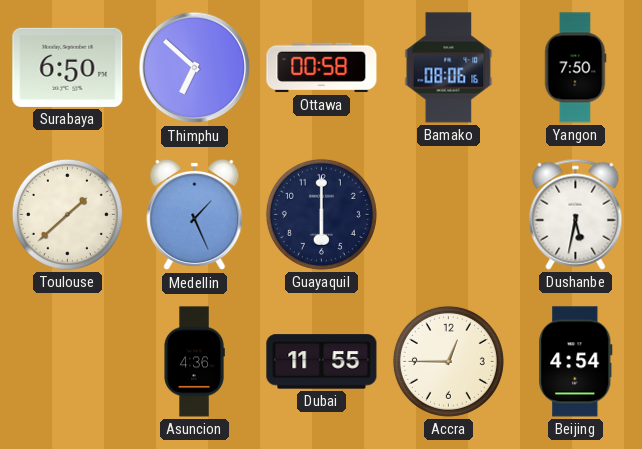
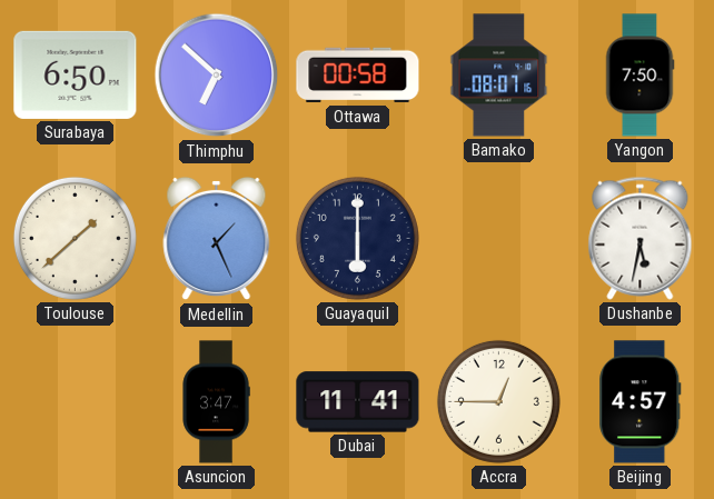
Bamako: 08:06 -> 08:07 (499, 76)
Asuncion: 4:36 -> 3:47 (216, 402)
Dubai: 11:55 -> 11:41 (358, 402)
Beijing: 4:54 -> 4:57 (641, 402)
